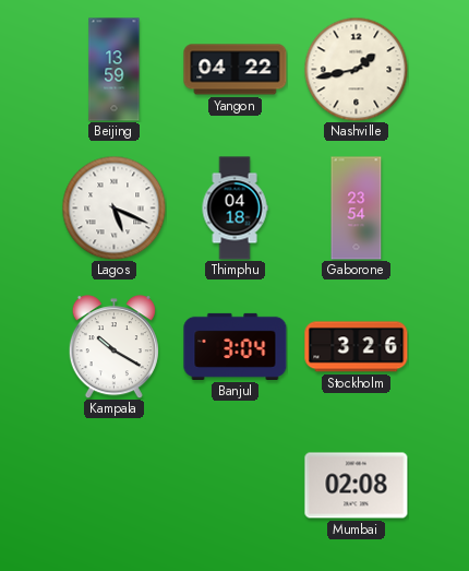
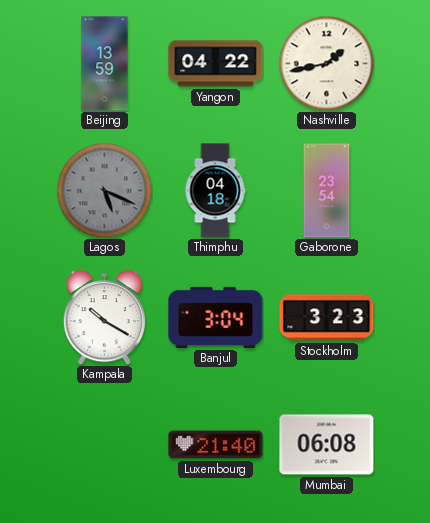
Lagos dial: white -> grey (104, 190)
Stockholm: 3:26 -> 3:23 (327, 318)
Luxembourg: none -> 21:40 (216, 445)
Mumbai: 02:08 -> 06:08 (327, 445)
